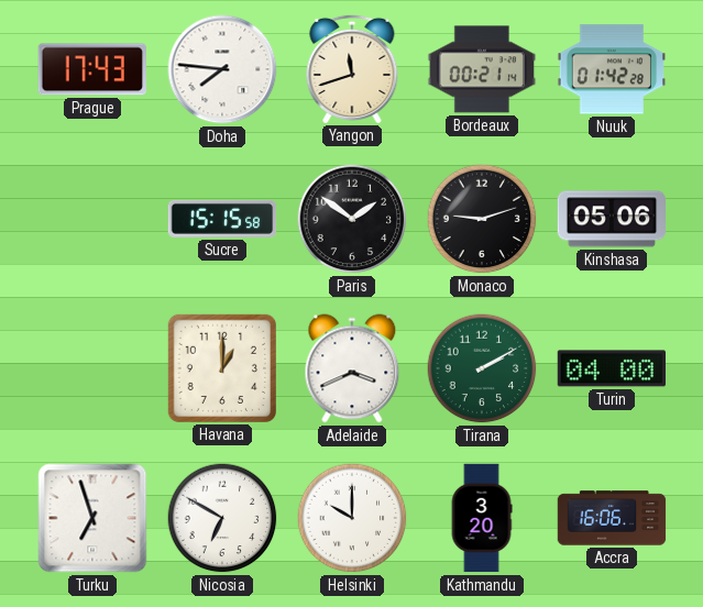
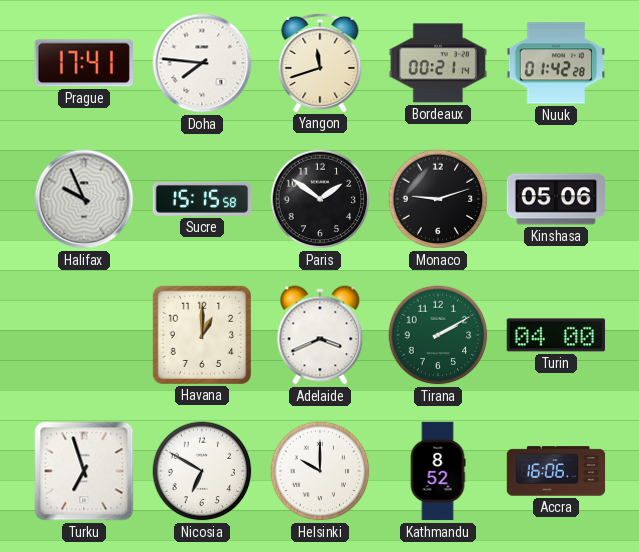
Prague: 17:43 -> 17:41 (84, 63)
Halifax: none -> 9:56 (84, 199)
Kathmandu: 3:20 -> 8:52 (438, 471)
